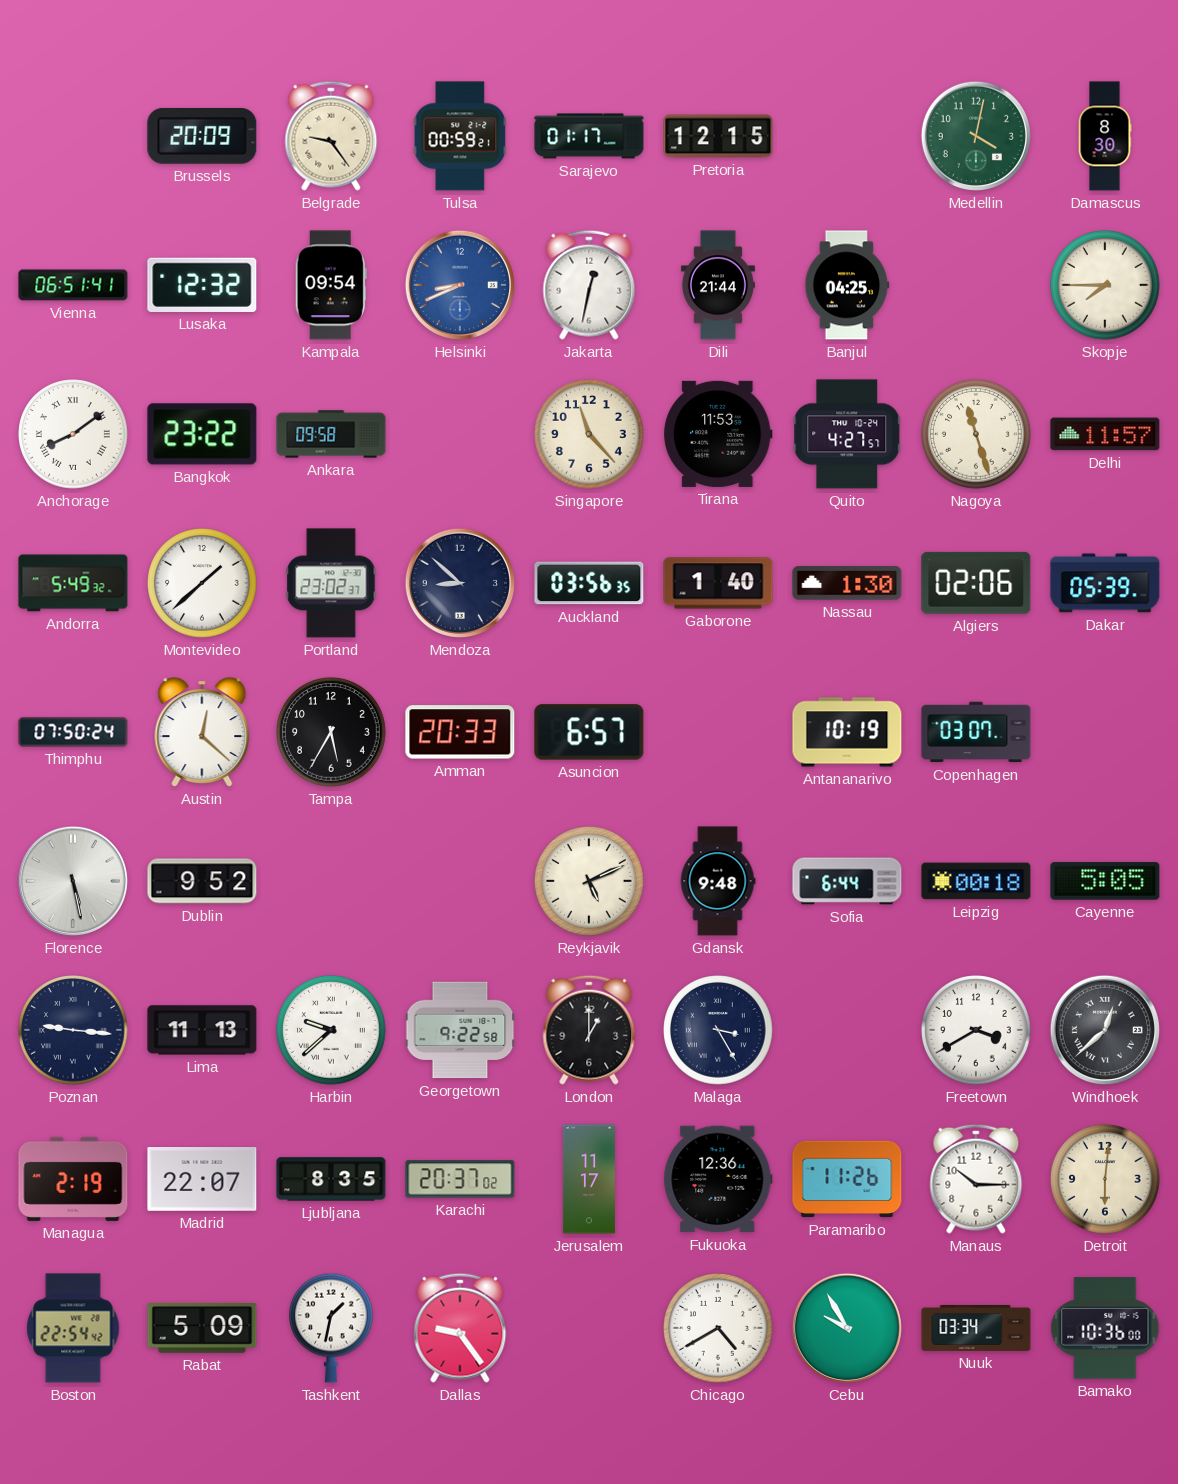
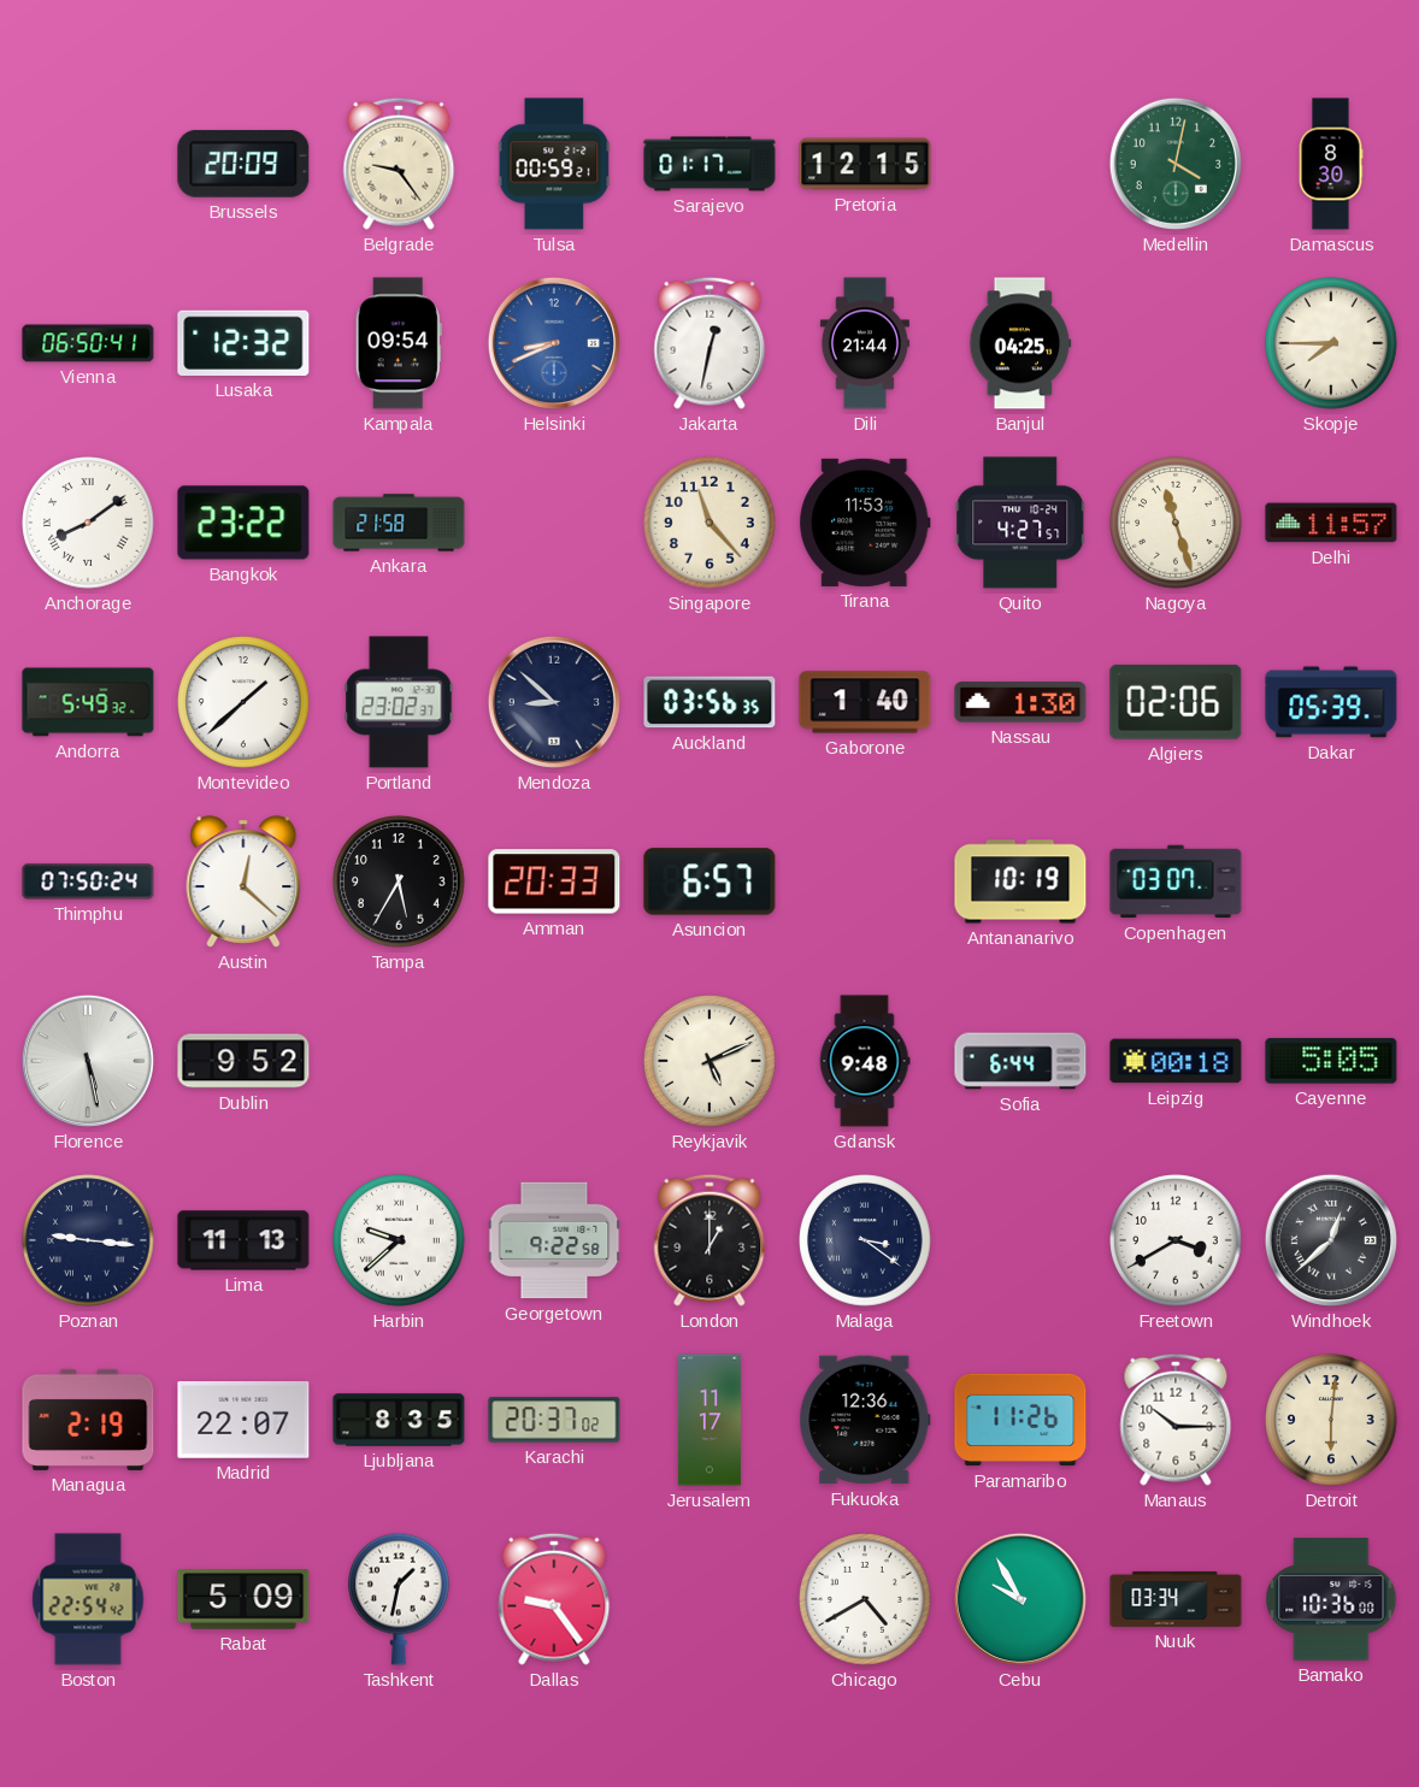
Vienna: 06:51 -> 06:50 (88, 343)
Ankara: 09:58 -> 21:58 (399, 523)
Malaga: 3:25 -> 3:21 (865, 1240)
